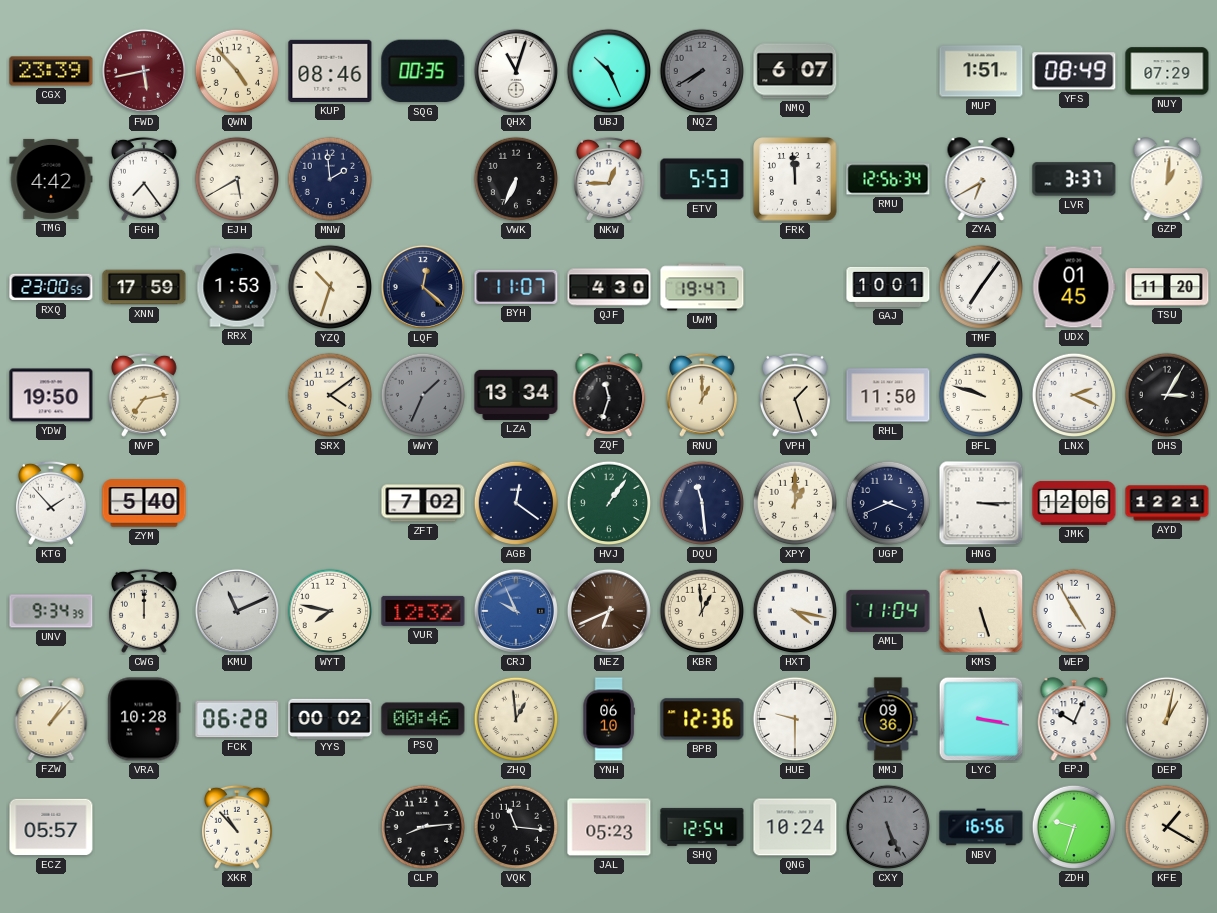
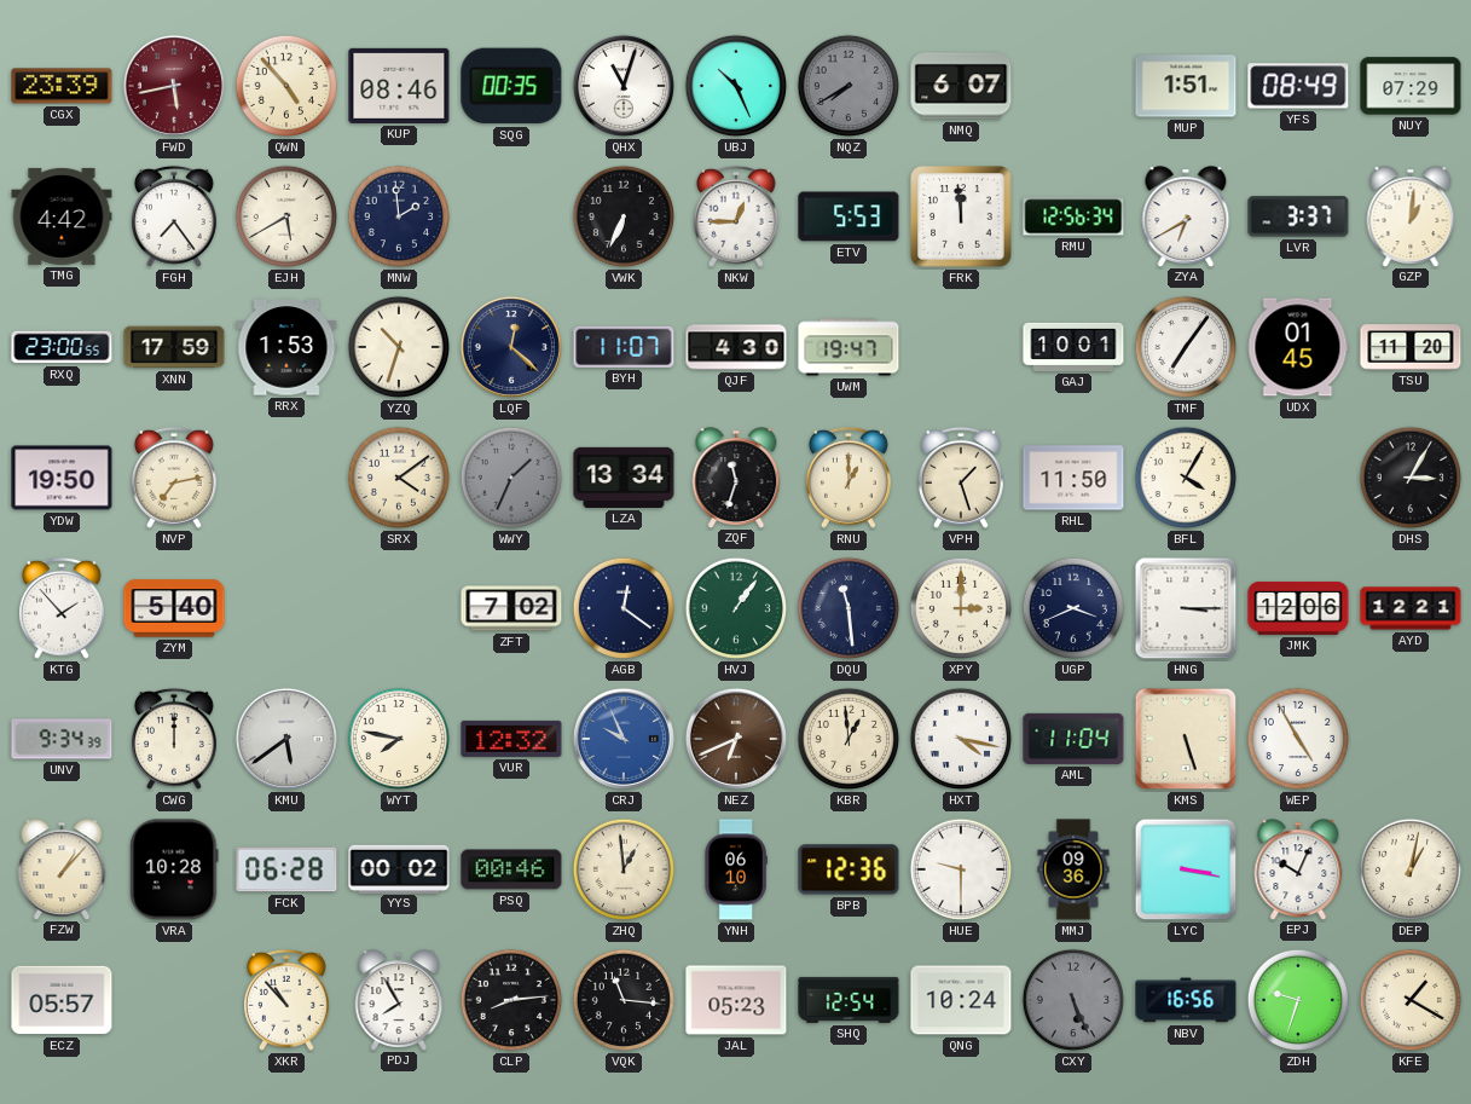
BFL: 9:48 -> 4:05 (1186, 478)
LNX: 2:19 -> none (1074, 395)
XPY: 1:00 -> 3:00 (961, 608)
KMU: 11:11 -> 5:39 (286, 739)
PDJ: none -> 7:55 (399, 1000)
